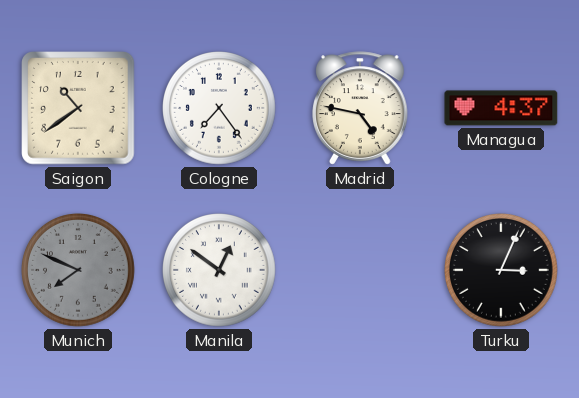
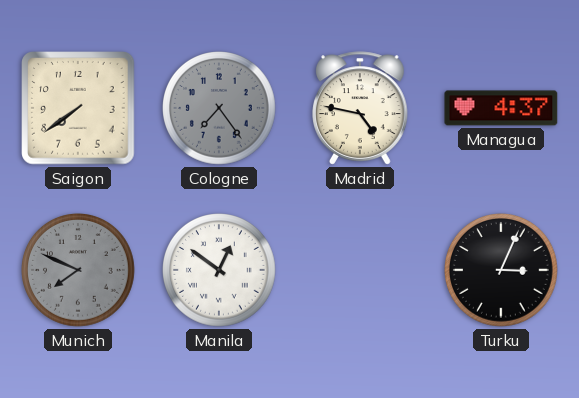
Saigon: 10:39 -> 7:39 (78, 108)
Cologne dial: white -> grey (220, 109)
